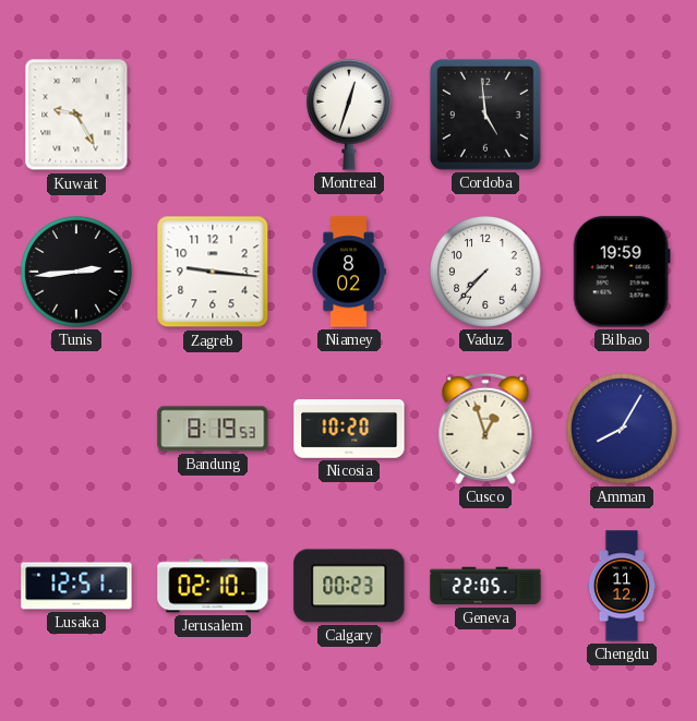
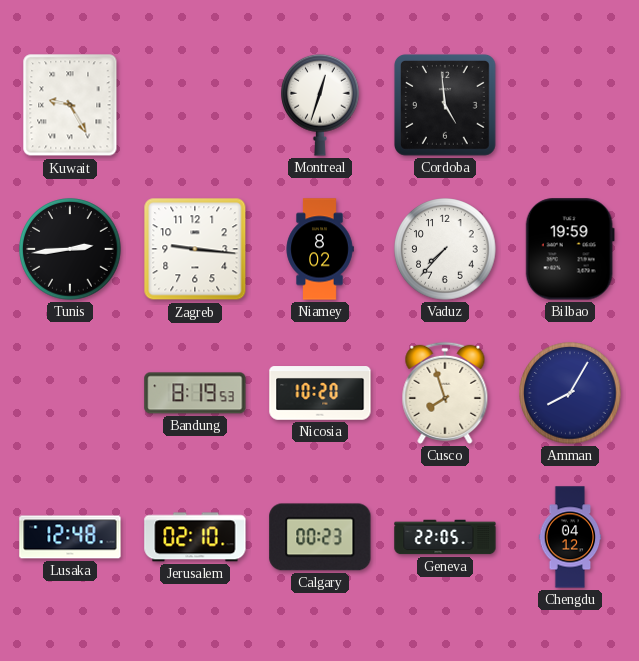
Cusco: 12:57 -> 7:57 (445, 393)
Lusaka: 12:51 -> 12:48 (70, 537)
Chengdu: 11:12 -> 04:12 (570, 537)
